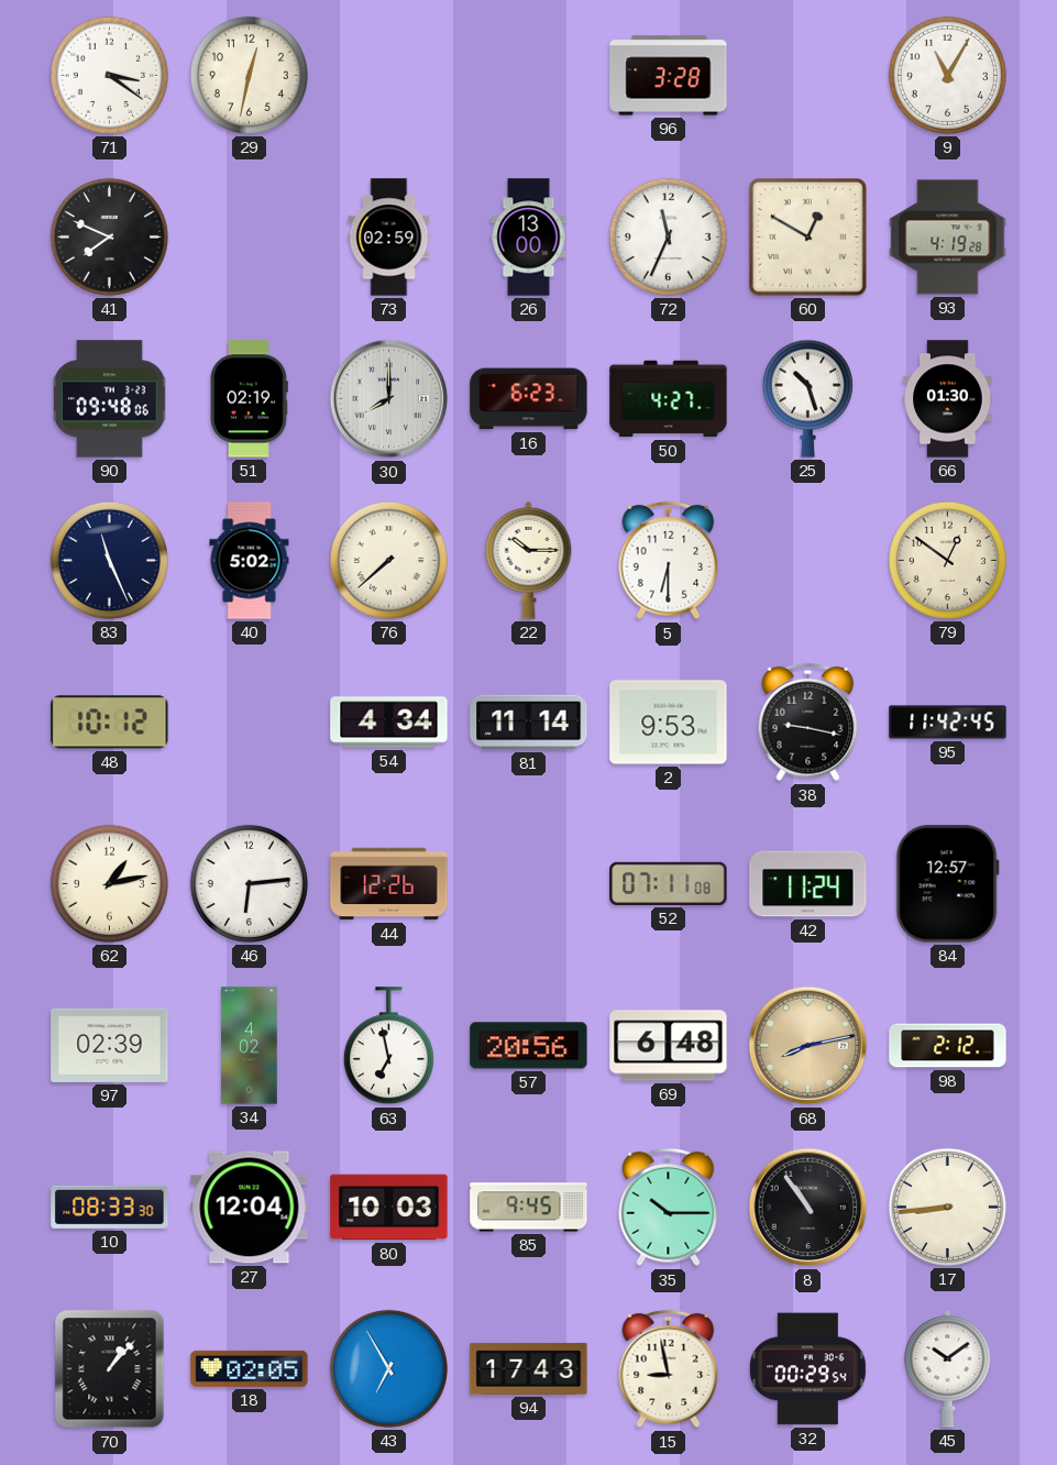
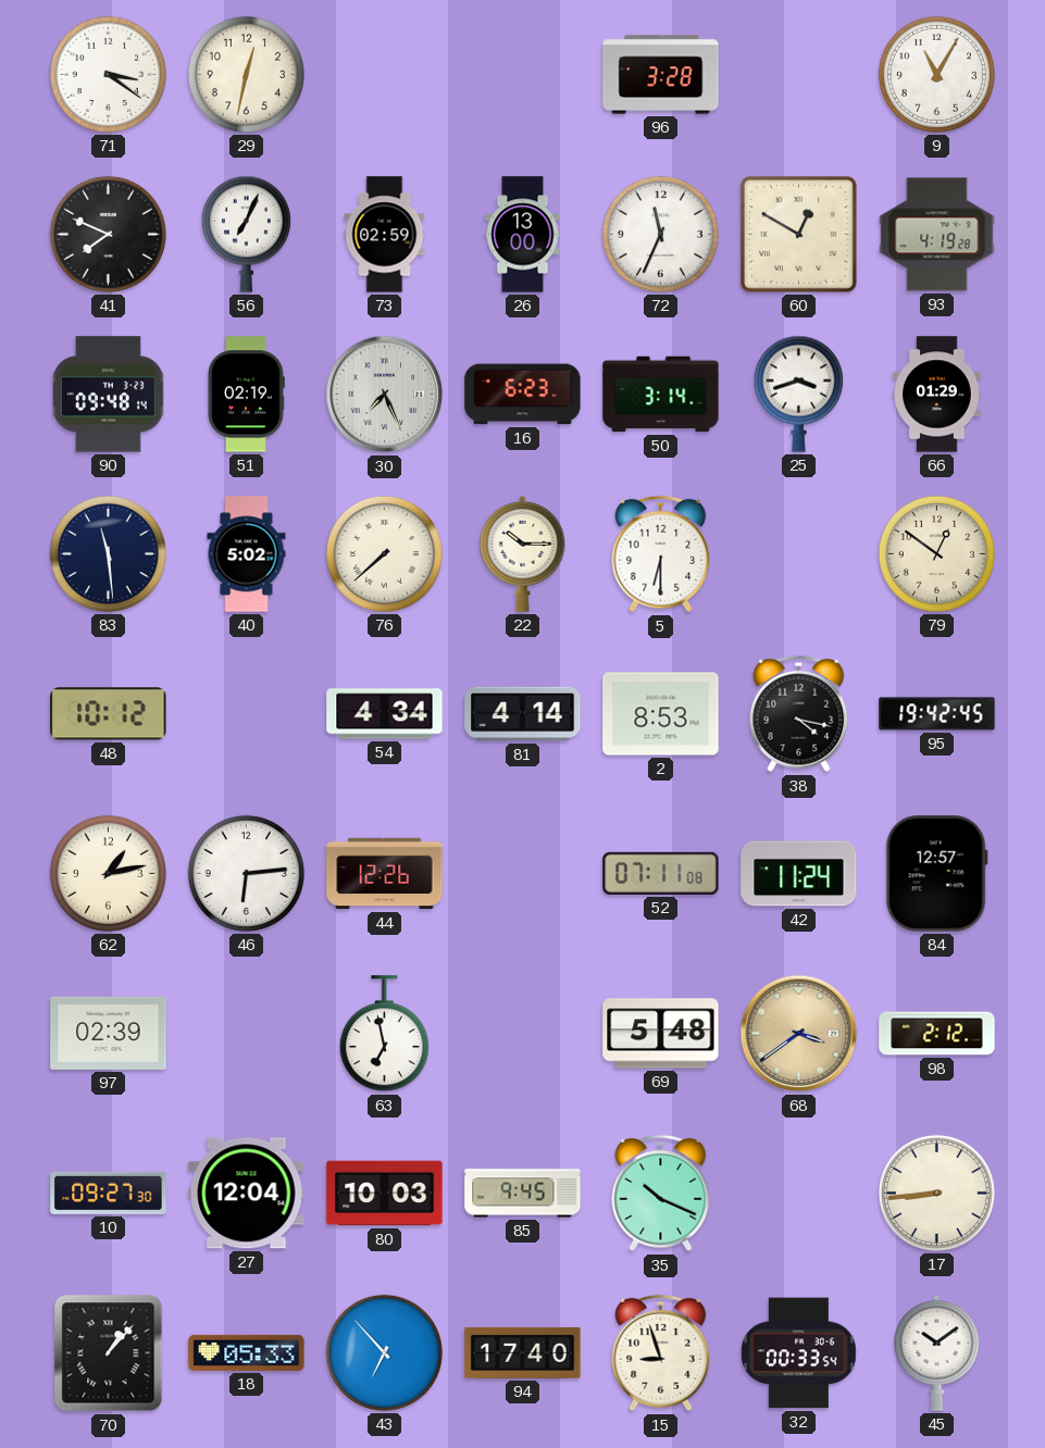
56: none -> 7:04 (246, 234)
90: 09:48:06 -> 09:48:14 (108, 395)
30: 8:00 -> 7:26 (385, 395)
50: 4:27 -> 3:14 (661, 395)
25: 10:27 -> 3:42 (798, 394)
66: 01:30 -> 01:29 (937, 395)
83: 11:26 -> 11:29 (108, 553)
81: 11:14 -> 4:14 (523, 714)
2: 9:53 -> 8:53 (661, 714)
38: 9:17 -> 4:17 (799, 714)
95: 11:42 -> 19:42 (937, 714)
34: 4:02 -> none (250, 1046)
57: 20:56 -> none (529, 1046)
69: 6:48 -> 5:48 (661, 1034)
68: 8:13 -> 3:39 (799, 1034)
10: 08:33 -> 09:27 (109, 1193)
35: 10:15 -> 10:19 (661, 1194)
8: 10:54 -> none (808, 1208)
18: 02:05 -> 05:33 (247, 1352)
43: 6:55 -> 6:53 (384, 1352)
94: 17:43 -> 17:40 (523, 1352)
15: 8:58 -> 8:57 (661, 1353)
32: 00:29 -> 00:33 (799, 1353)
